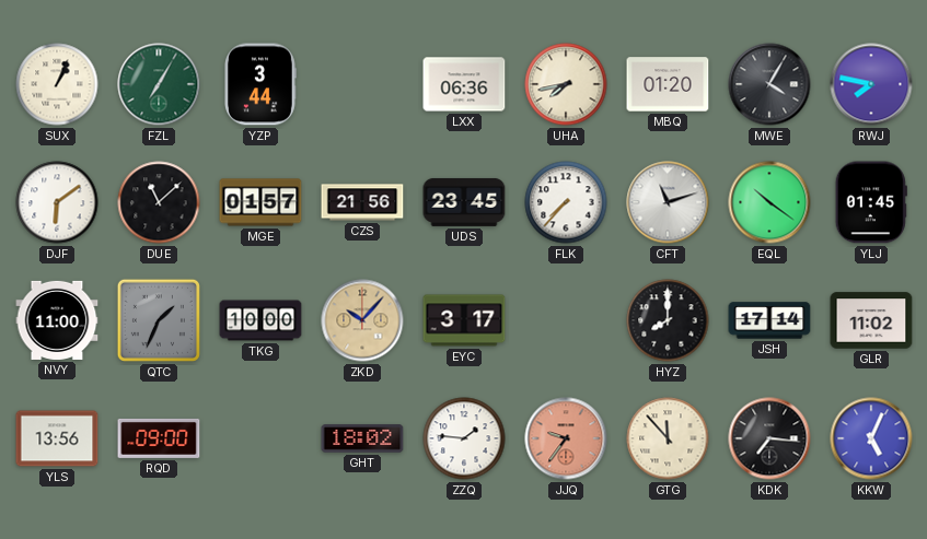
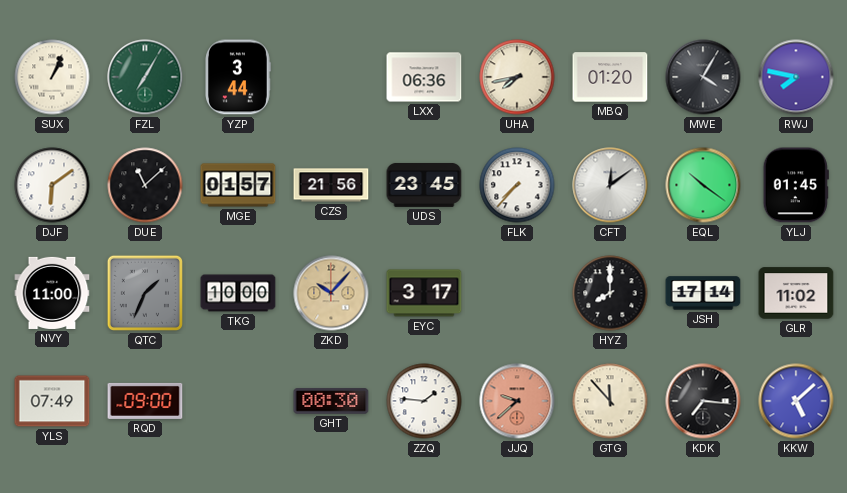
CFT: 11:12 -> 12:09 (610, 185)
YLS: 13:56 -> 07:49 (52, 401)
GHT: 18:02 -> 00:30 (331, 401)
JJQ: 9:36 -> 9:38 (517, 401)
KKW: 5:04 -> 5:08 (796, 401)
